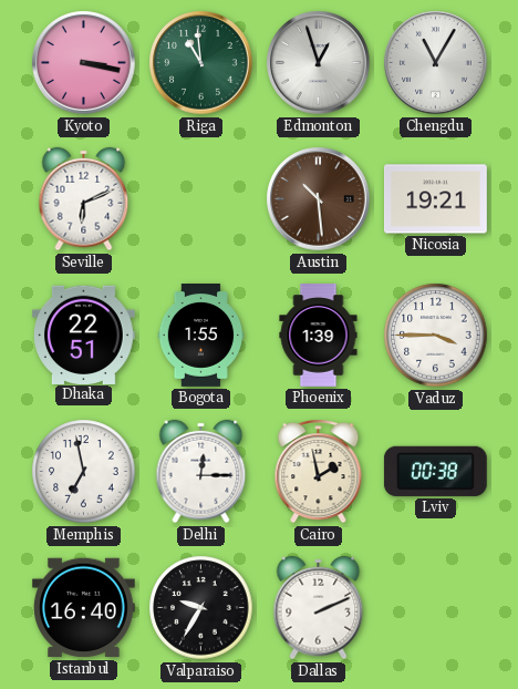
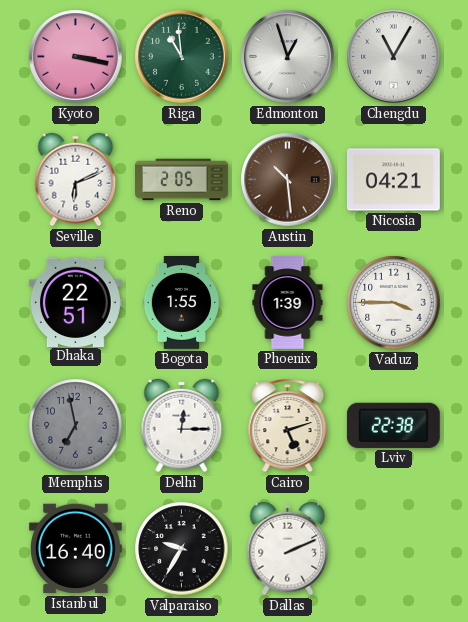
Reno: none -> 2:05 (182, 180)
Nicosia: 19:21 -> 04:21 (394, 180)
Memphis dial: white -> grey (76, 426)
Cairo: 1:58 -> 5:12 (288, 426)
Lviv: 00:38 -> 22:38 (393, 425)
